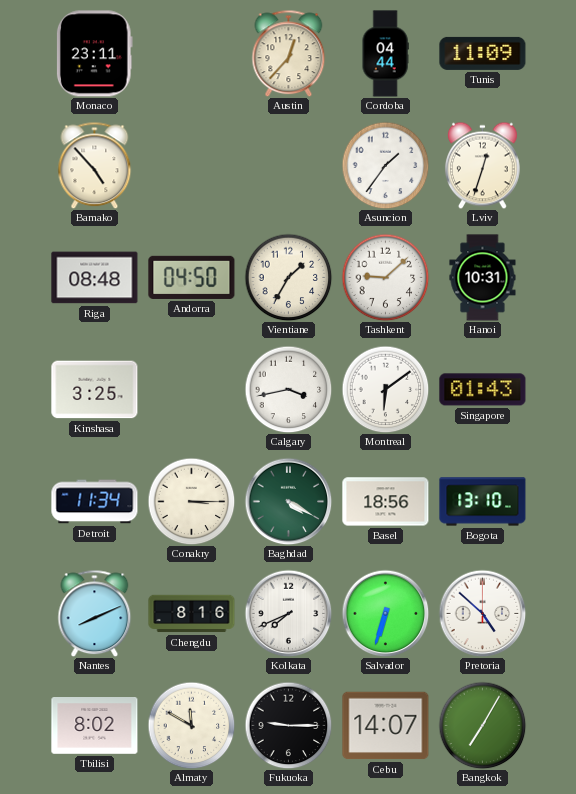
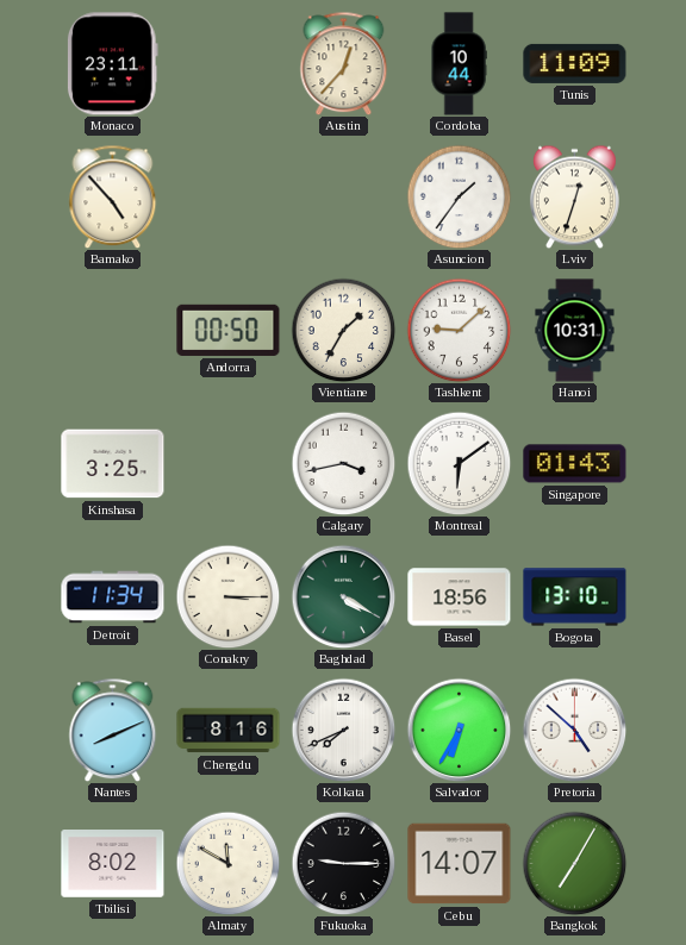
Cordoba: 04:44 -> 10:44 (459, 64)
Riga: 08:48 -> none (95, 278)
Andorra: 04:50 -> 00:50 (229, 330)
Salvador: 6:33 -> 6:35 (459, 730)
